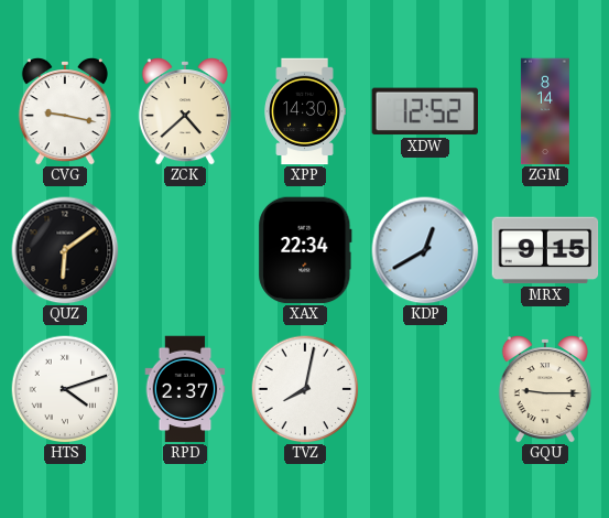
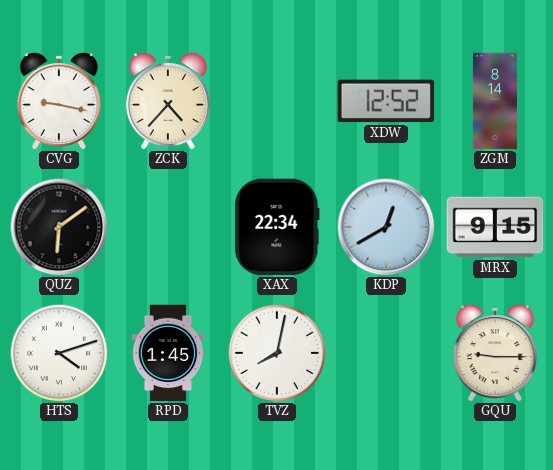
ZCK: 4:38 -> 4:37 (168, 102)
XPP: 14:30 -> none (305, 111)
RPD: 2:37 -> 1:45 (168, 353)
